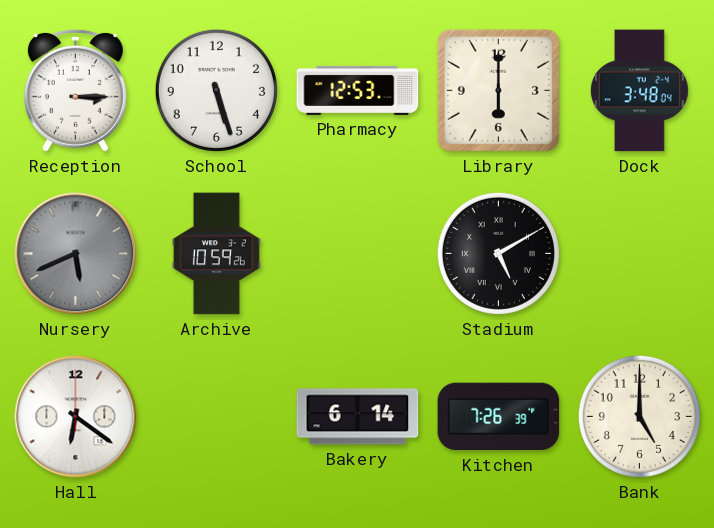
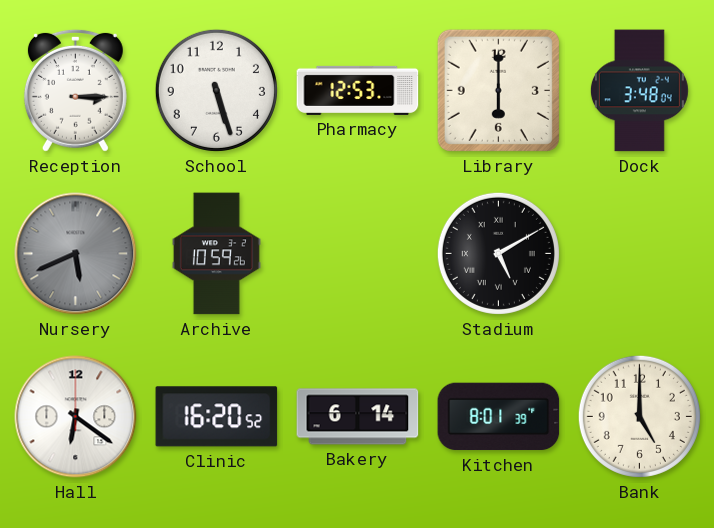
Clinic: none -> 16:20 (217, 417)
Kitchen: 7:26 -> 8:01 (499, 417)
